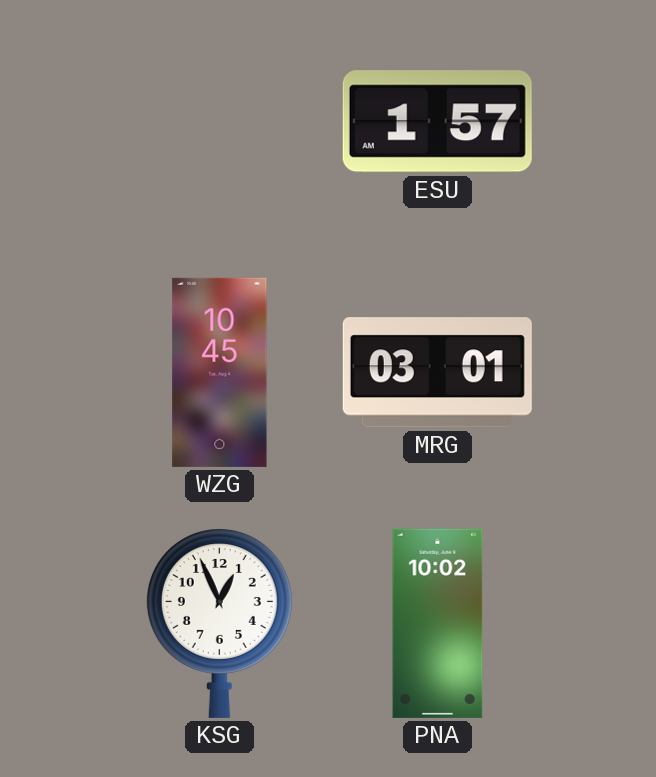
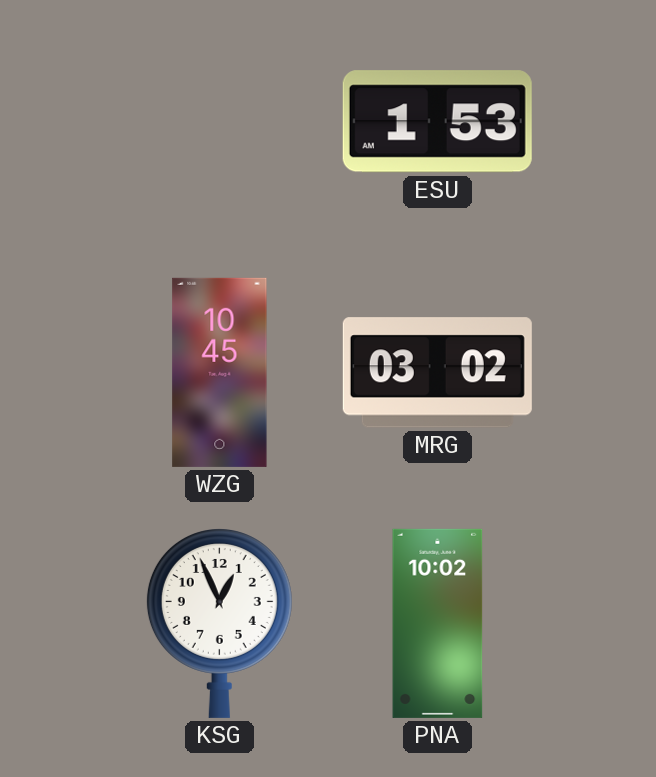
ESU: 1:57 -> 1:53 (437, 122)
MRG: 03:01 -> 03:02 (437, 373)
